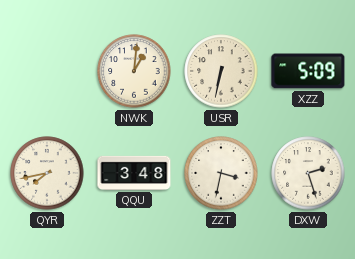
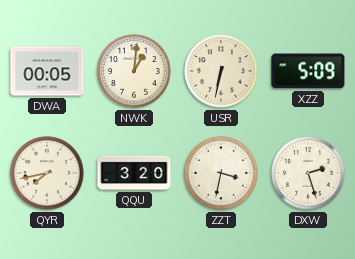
DWA: none -> 00:05 (47, 71)
QQU: 3:48 -> 3:20 (134, 173)
